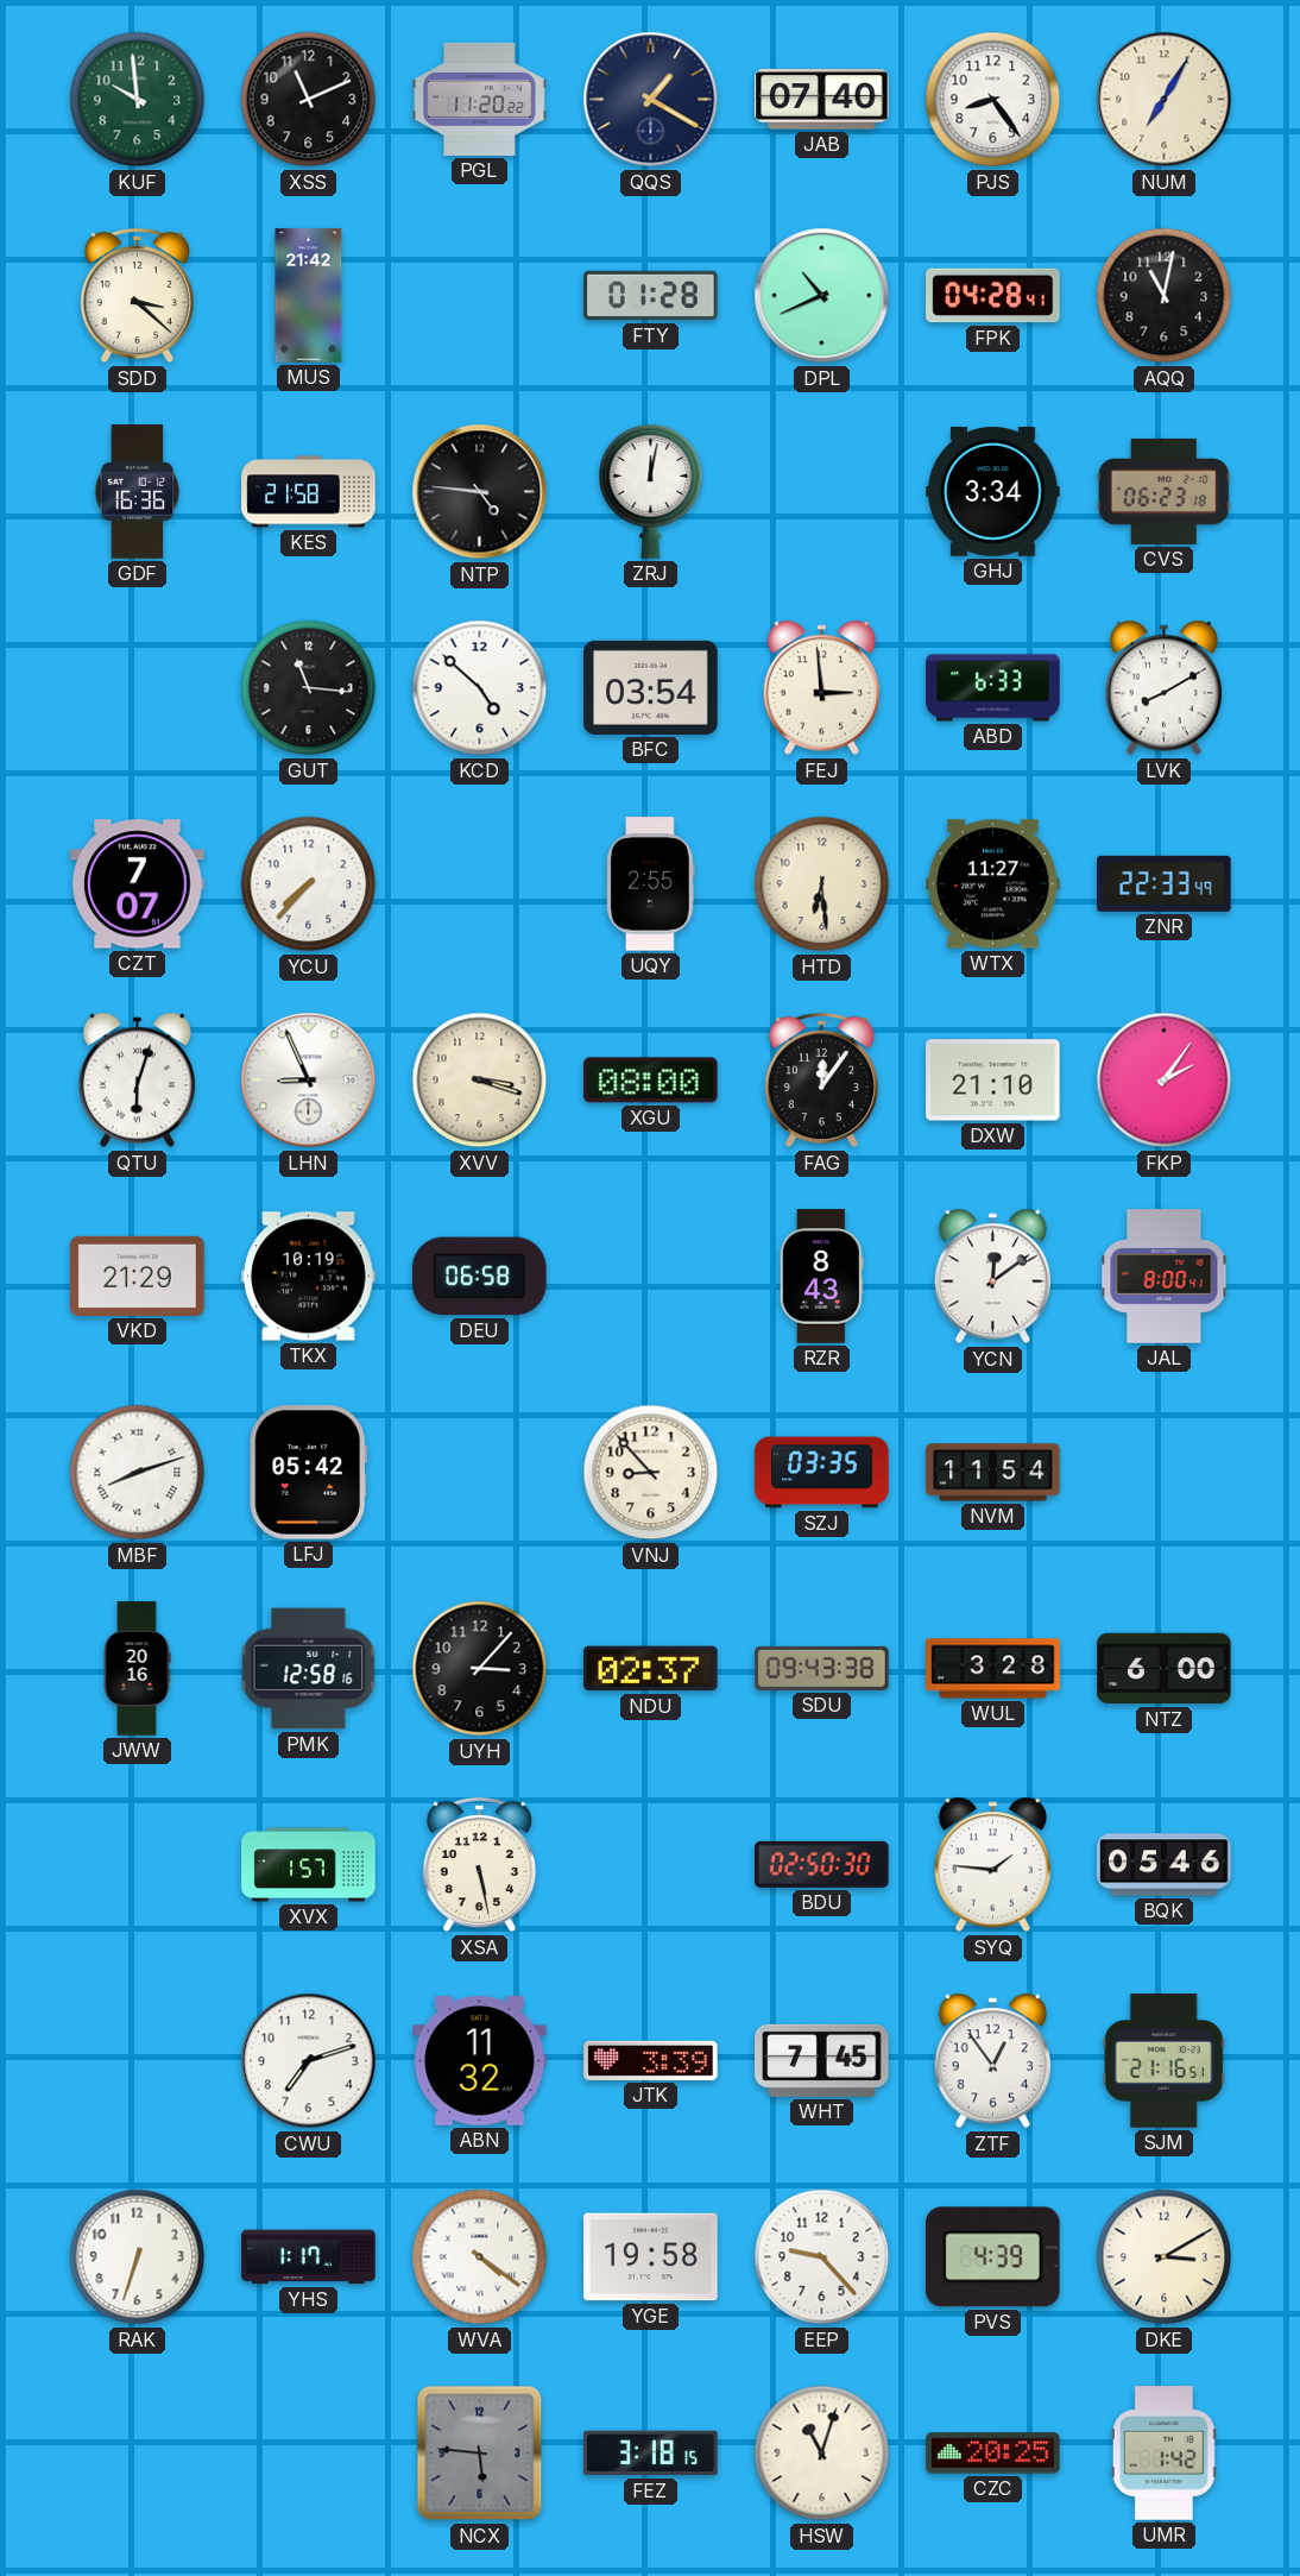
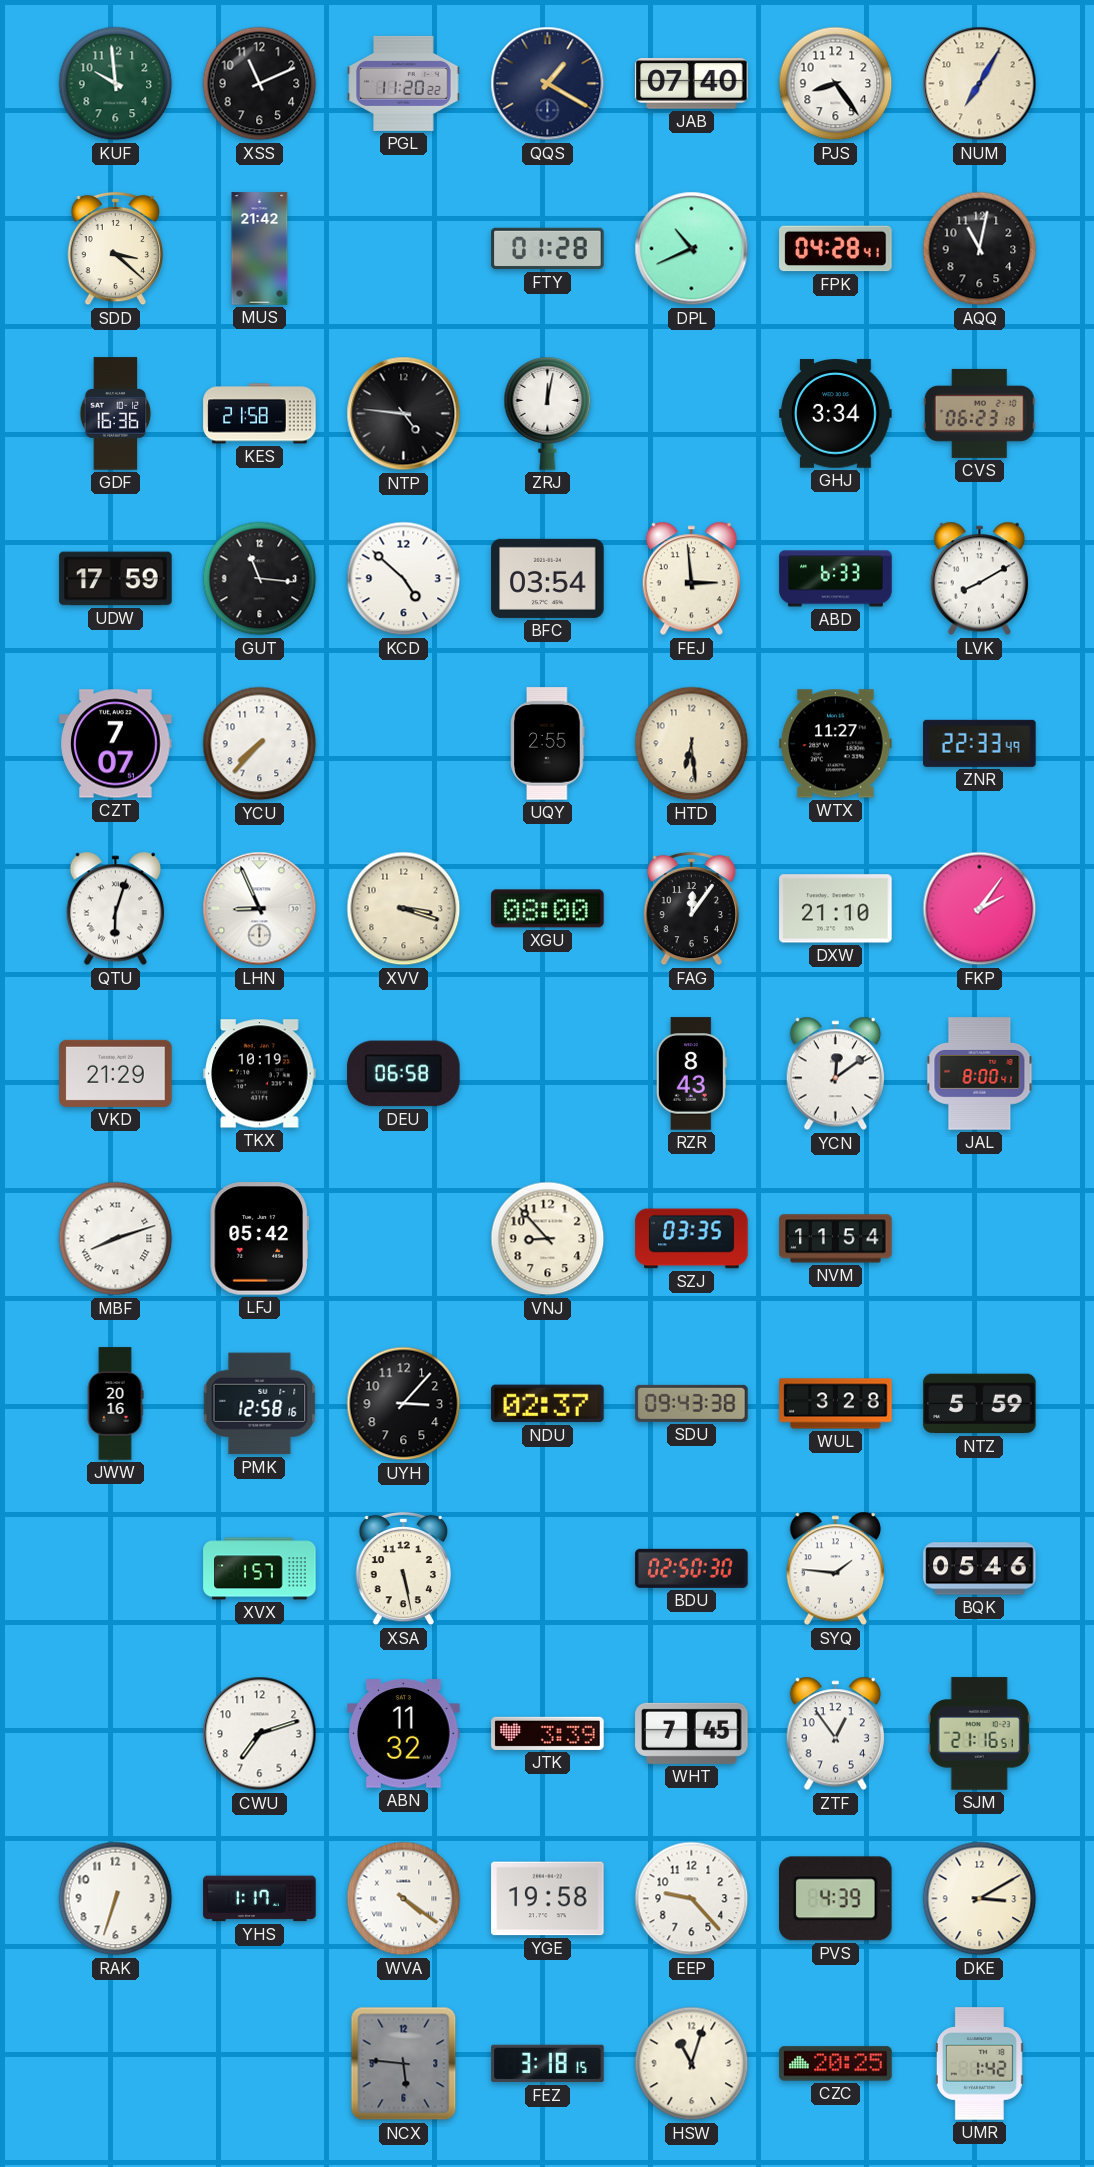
UDW: none -> 17:59 (116, 579)
NTZ: 6:00 -> 5:59 (980, 1404)
